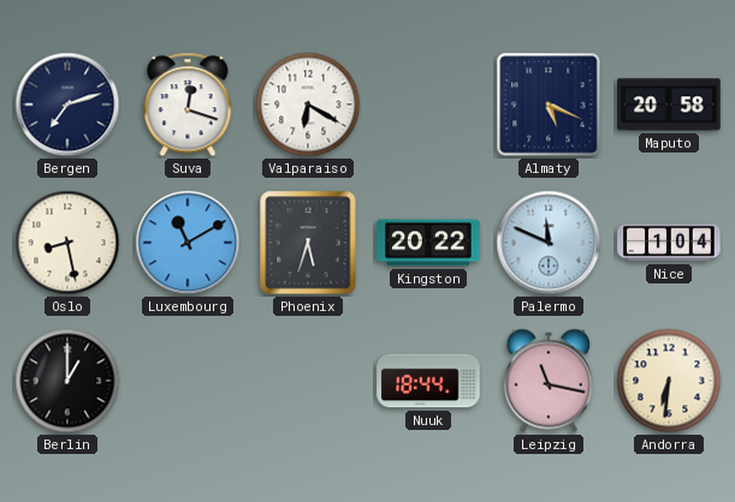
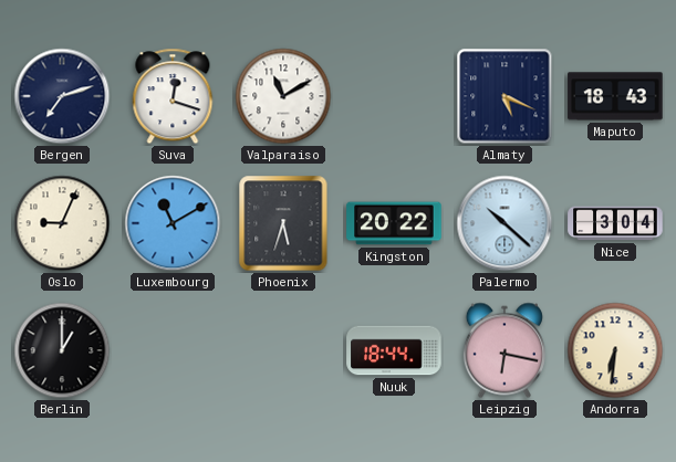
Valparaiso: 6:20 -> 11:10 (283, 96)
Maputo: 20:58 -> 18:43 (615, 96)
Oslo: 8:28 -> 9:04 (62, 223)
Palermo: 11:49 -> 10:22 (505, 223)
Nice: 1:04 -> 3:04 (615, 223)
Leipzig: 11:17 -> 6:17 (505, 350)
